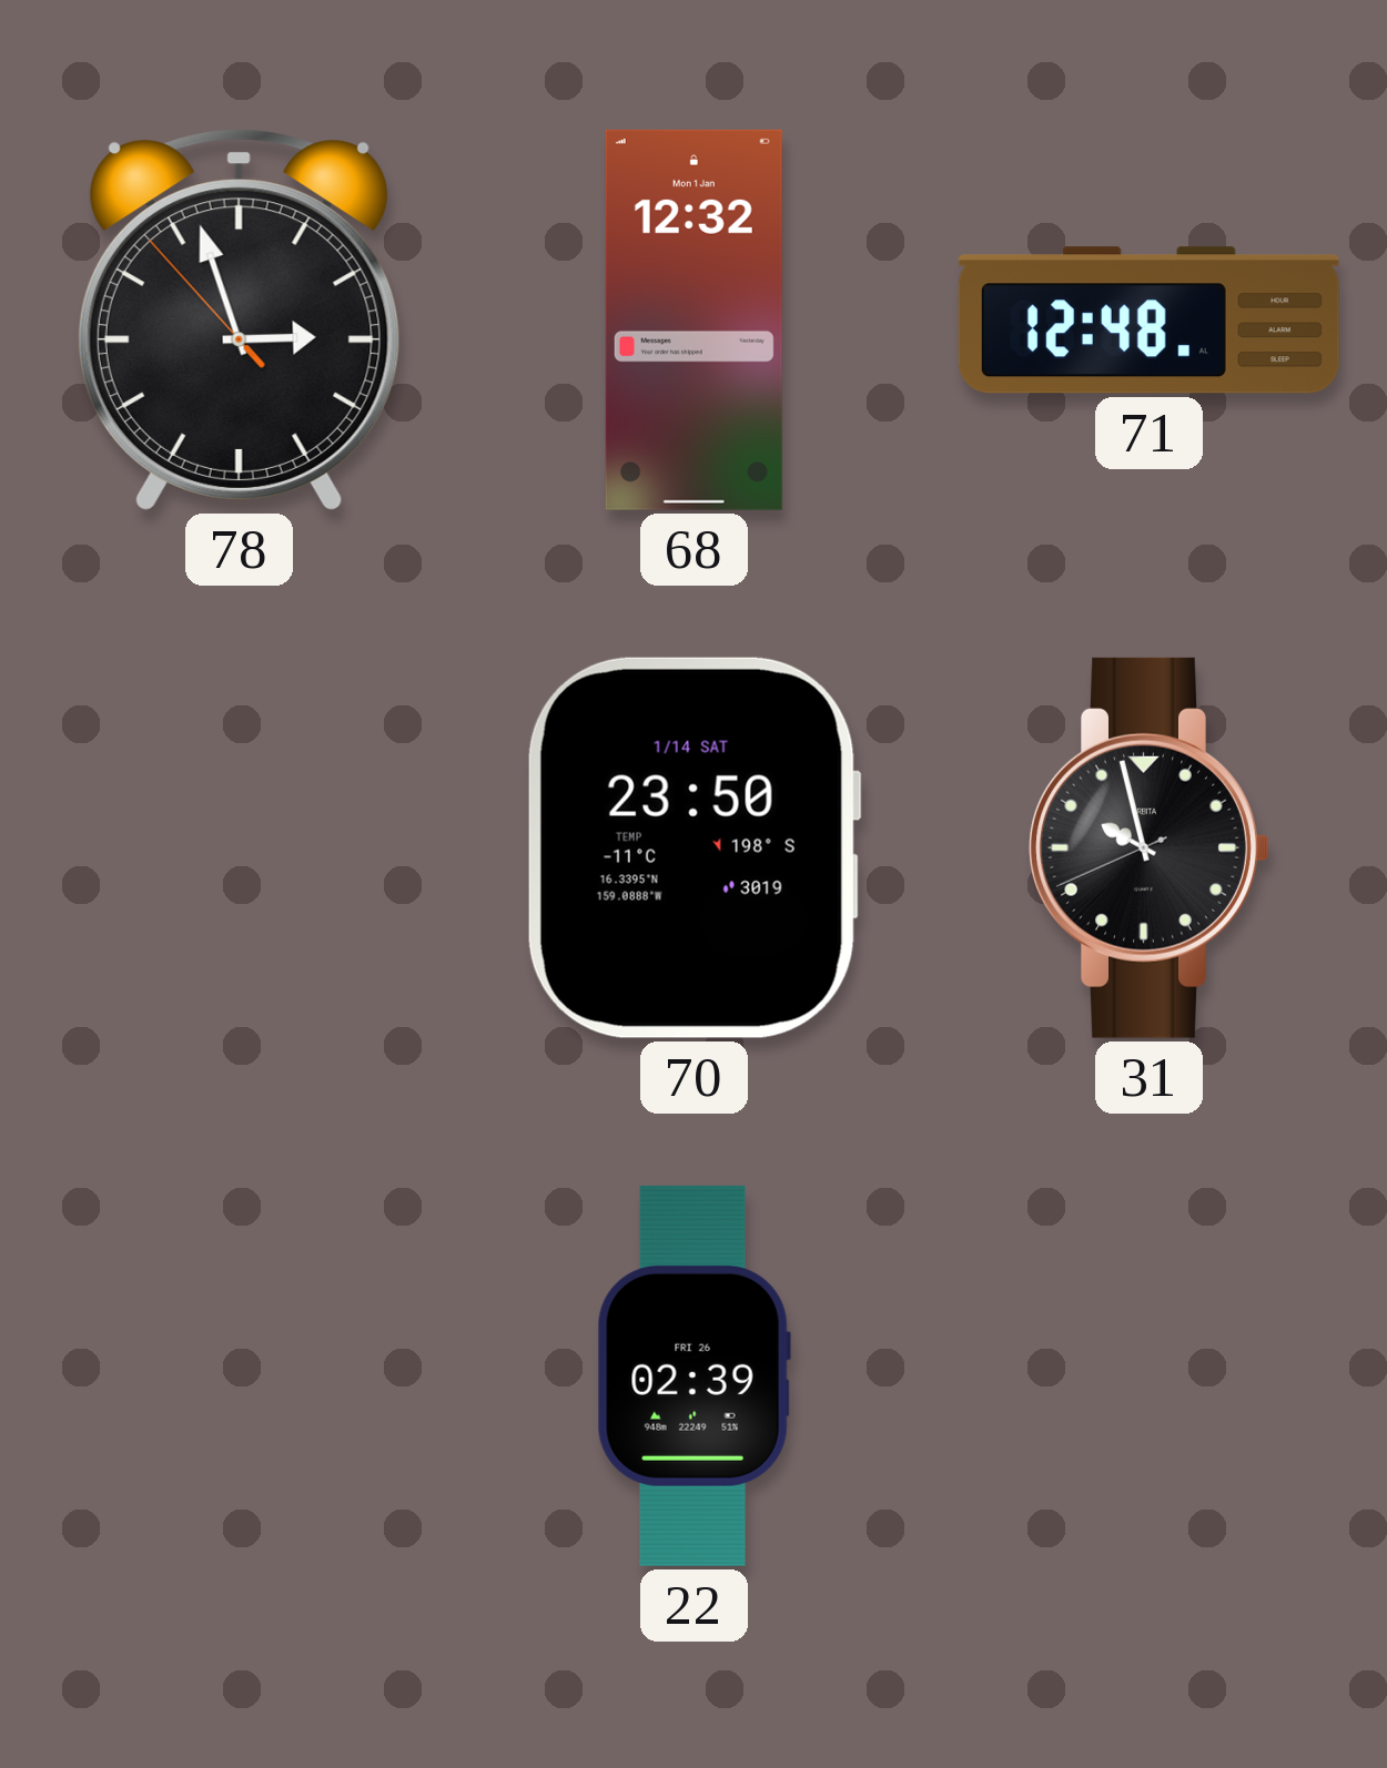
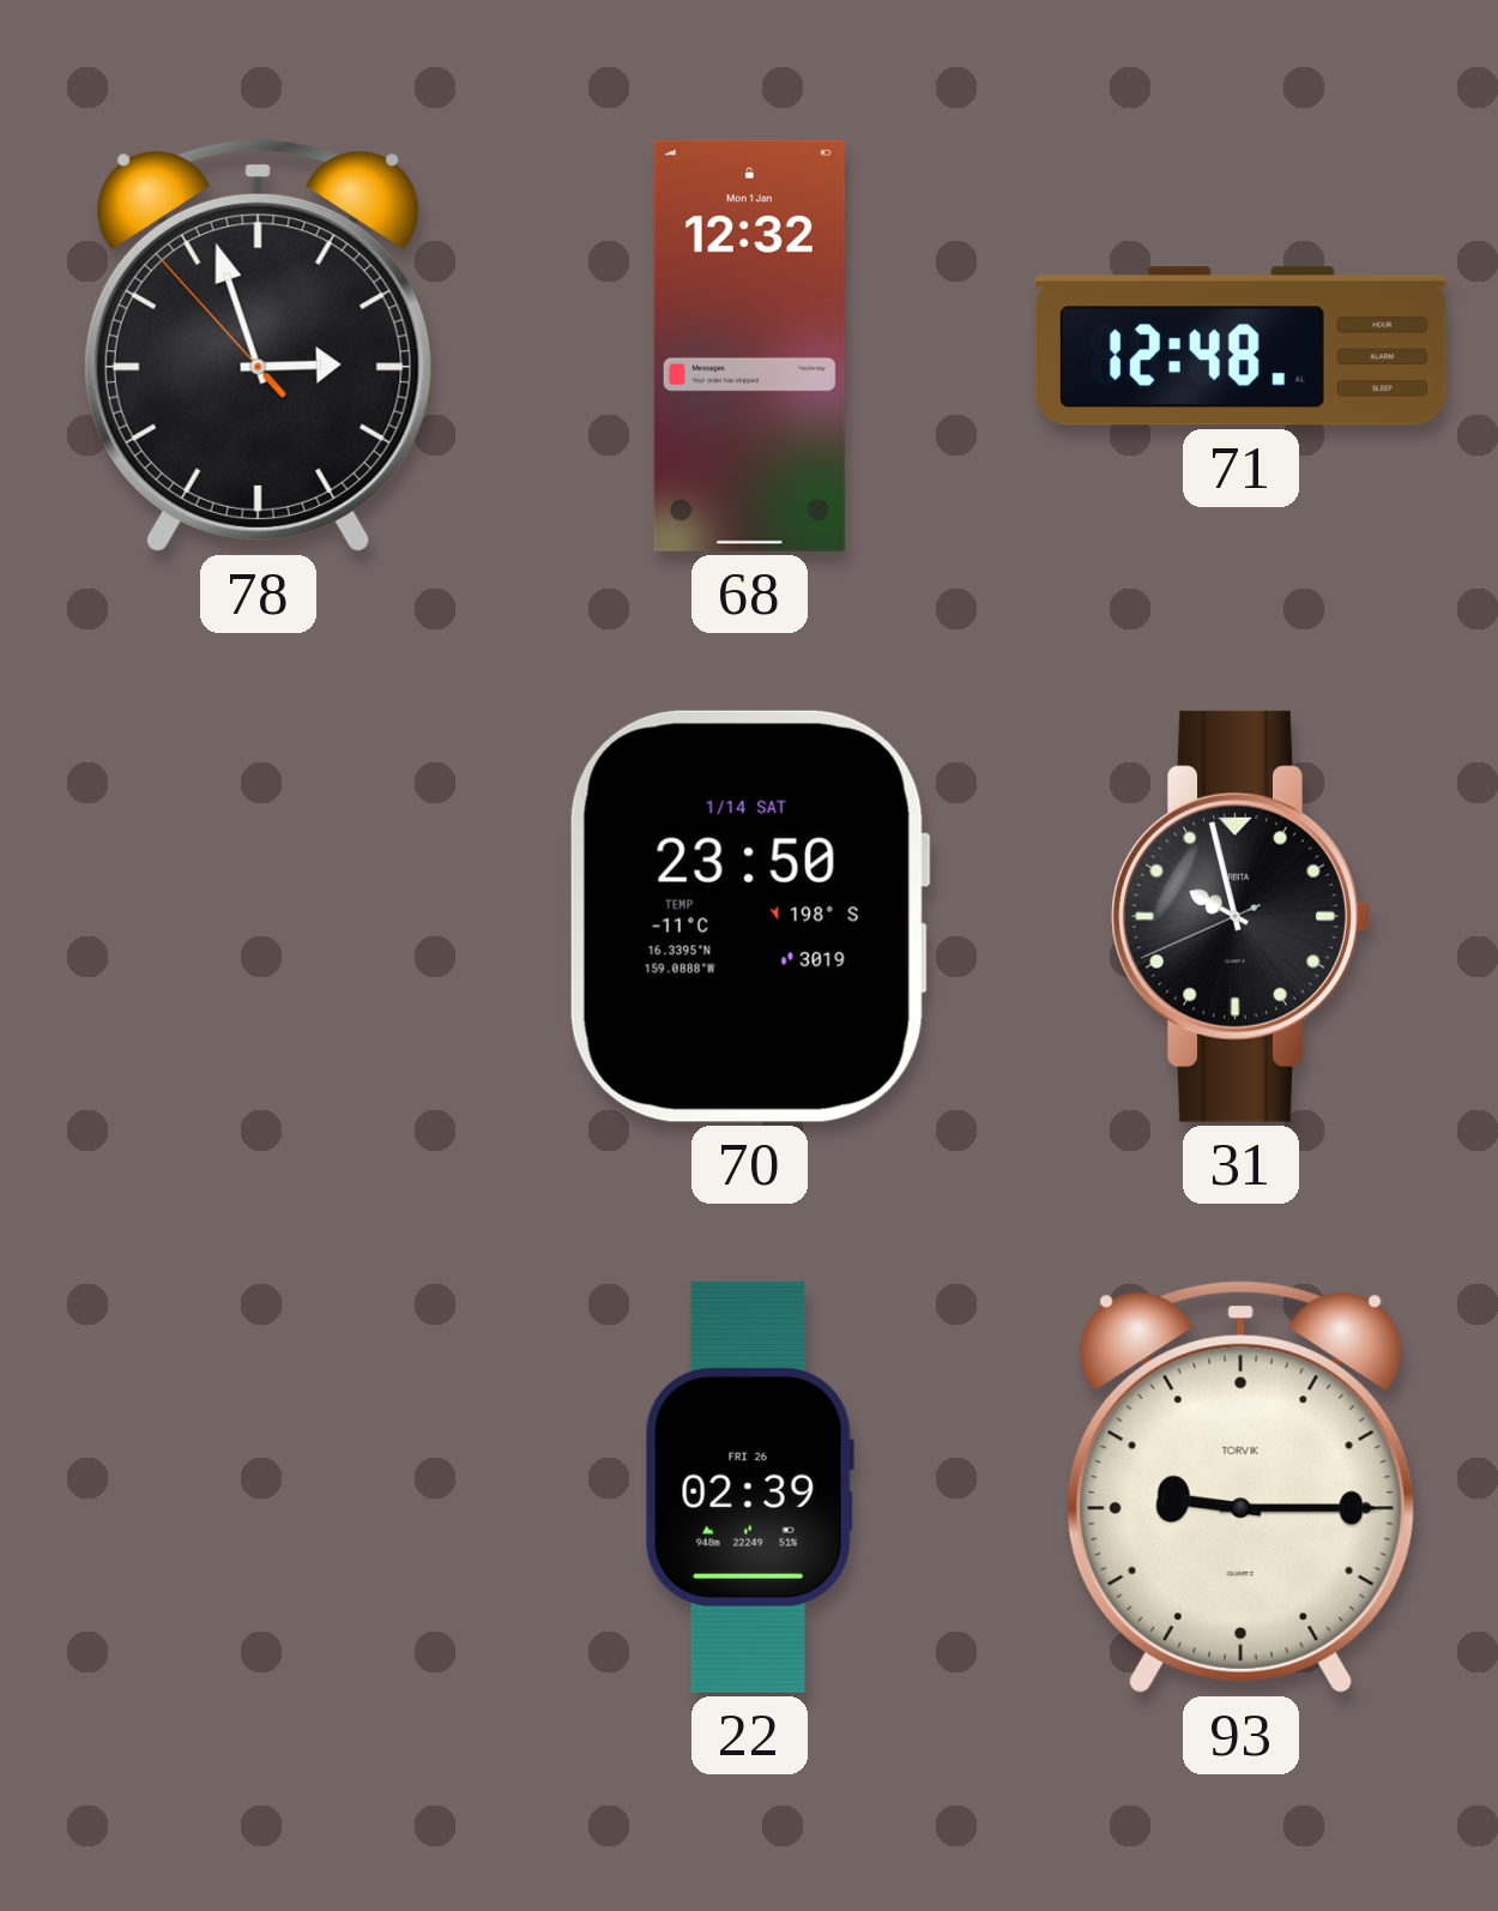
93: none -> 9:15 (1240, 1487)
